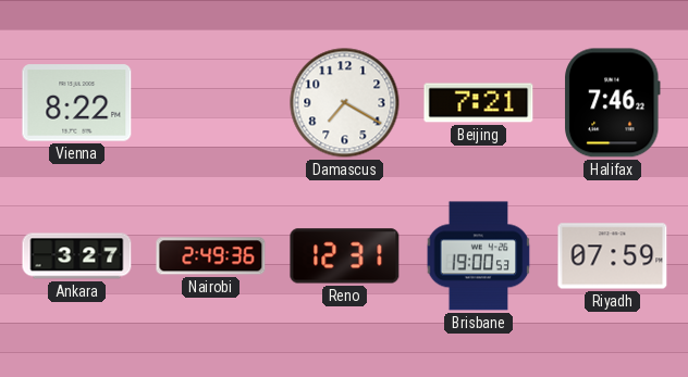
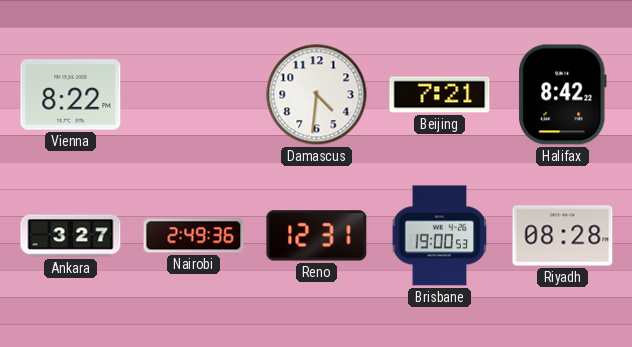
Damascus: 7:20 -> 4:31 (317, 95)
Halifax: 7:46 -> 8:42 (563, 95)
Riyadh: 07:59 -> 08:28 (563, 236)
